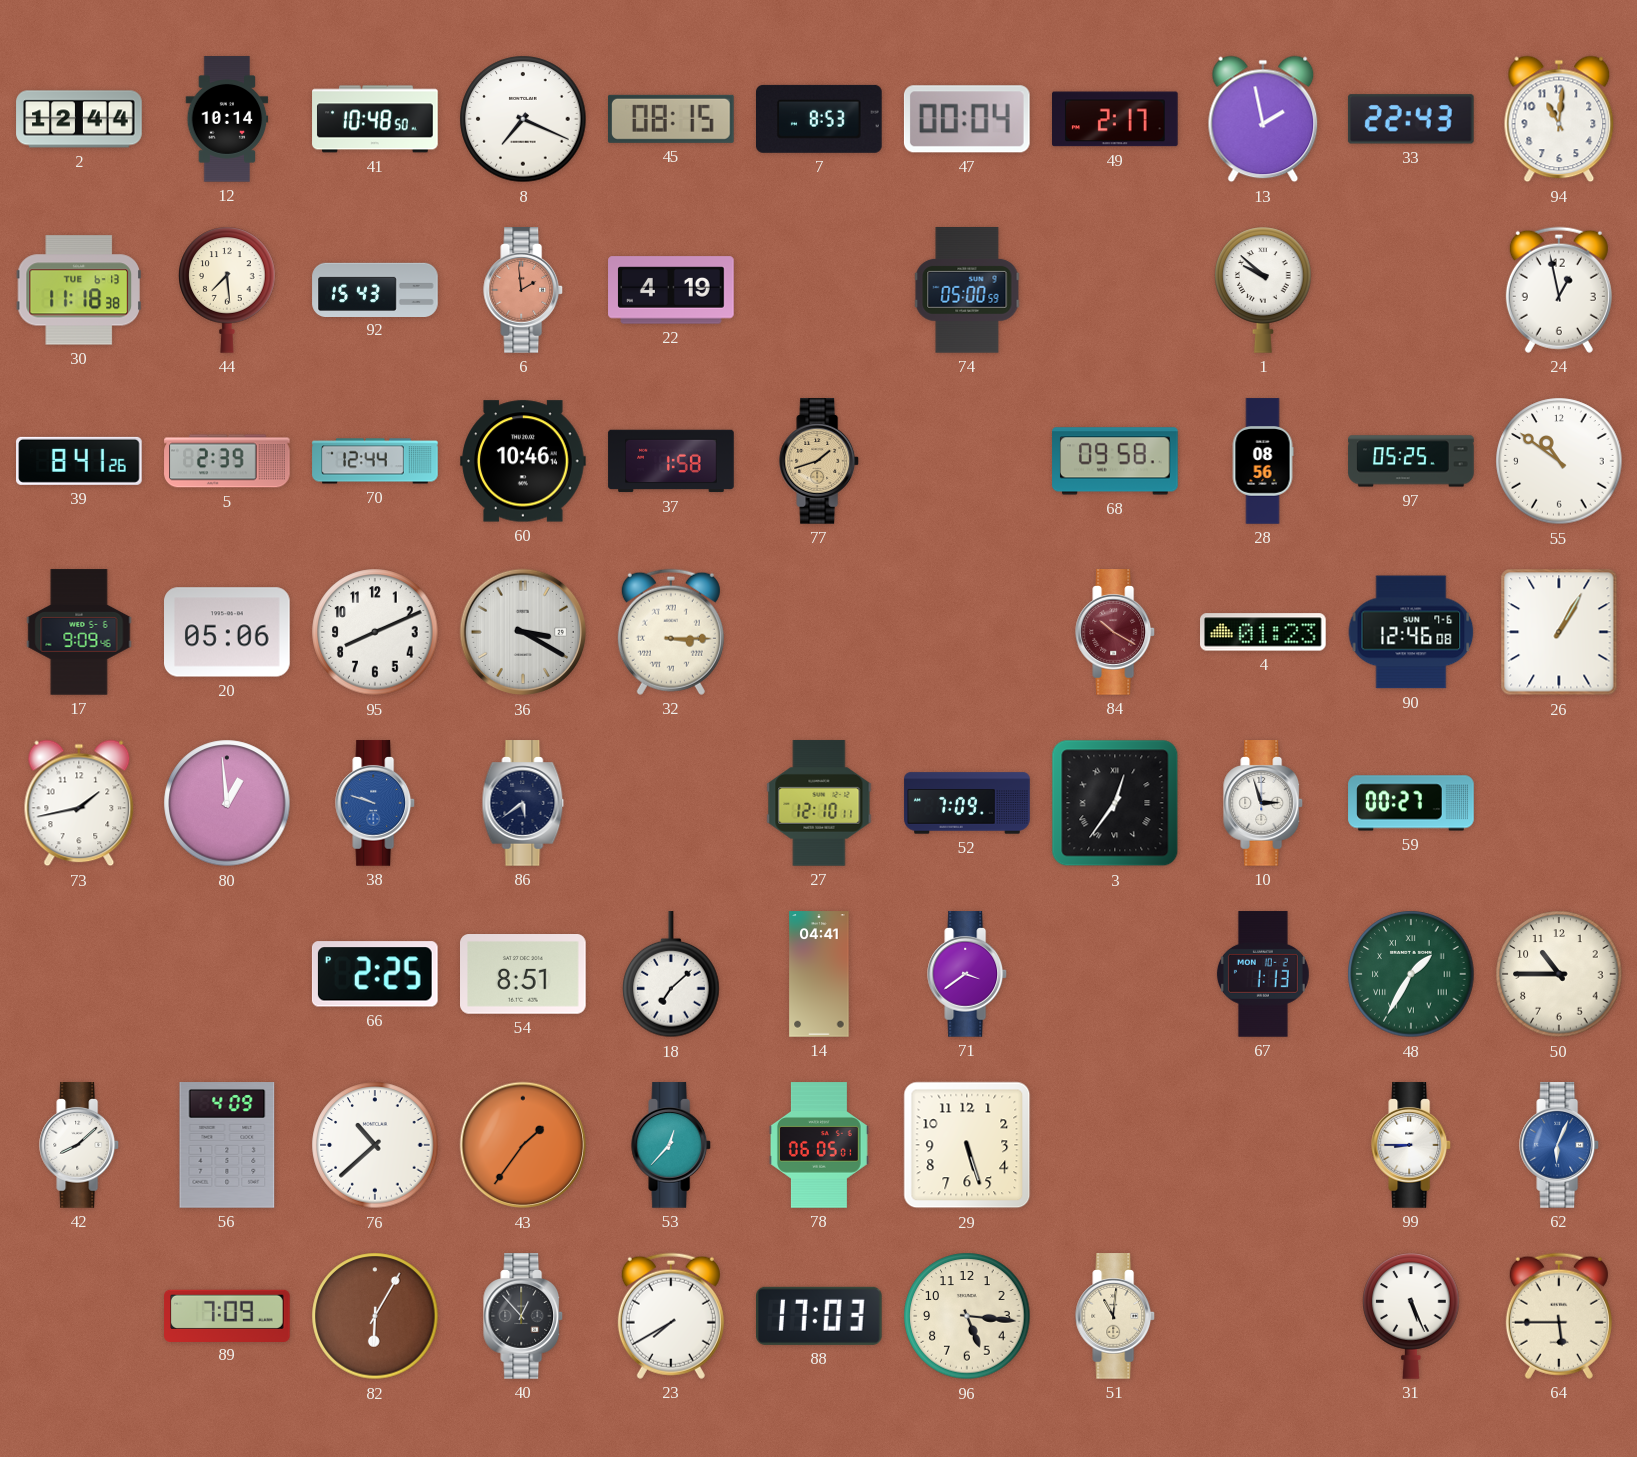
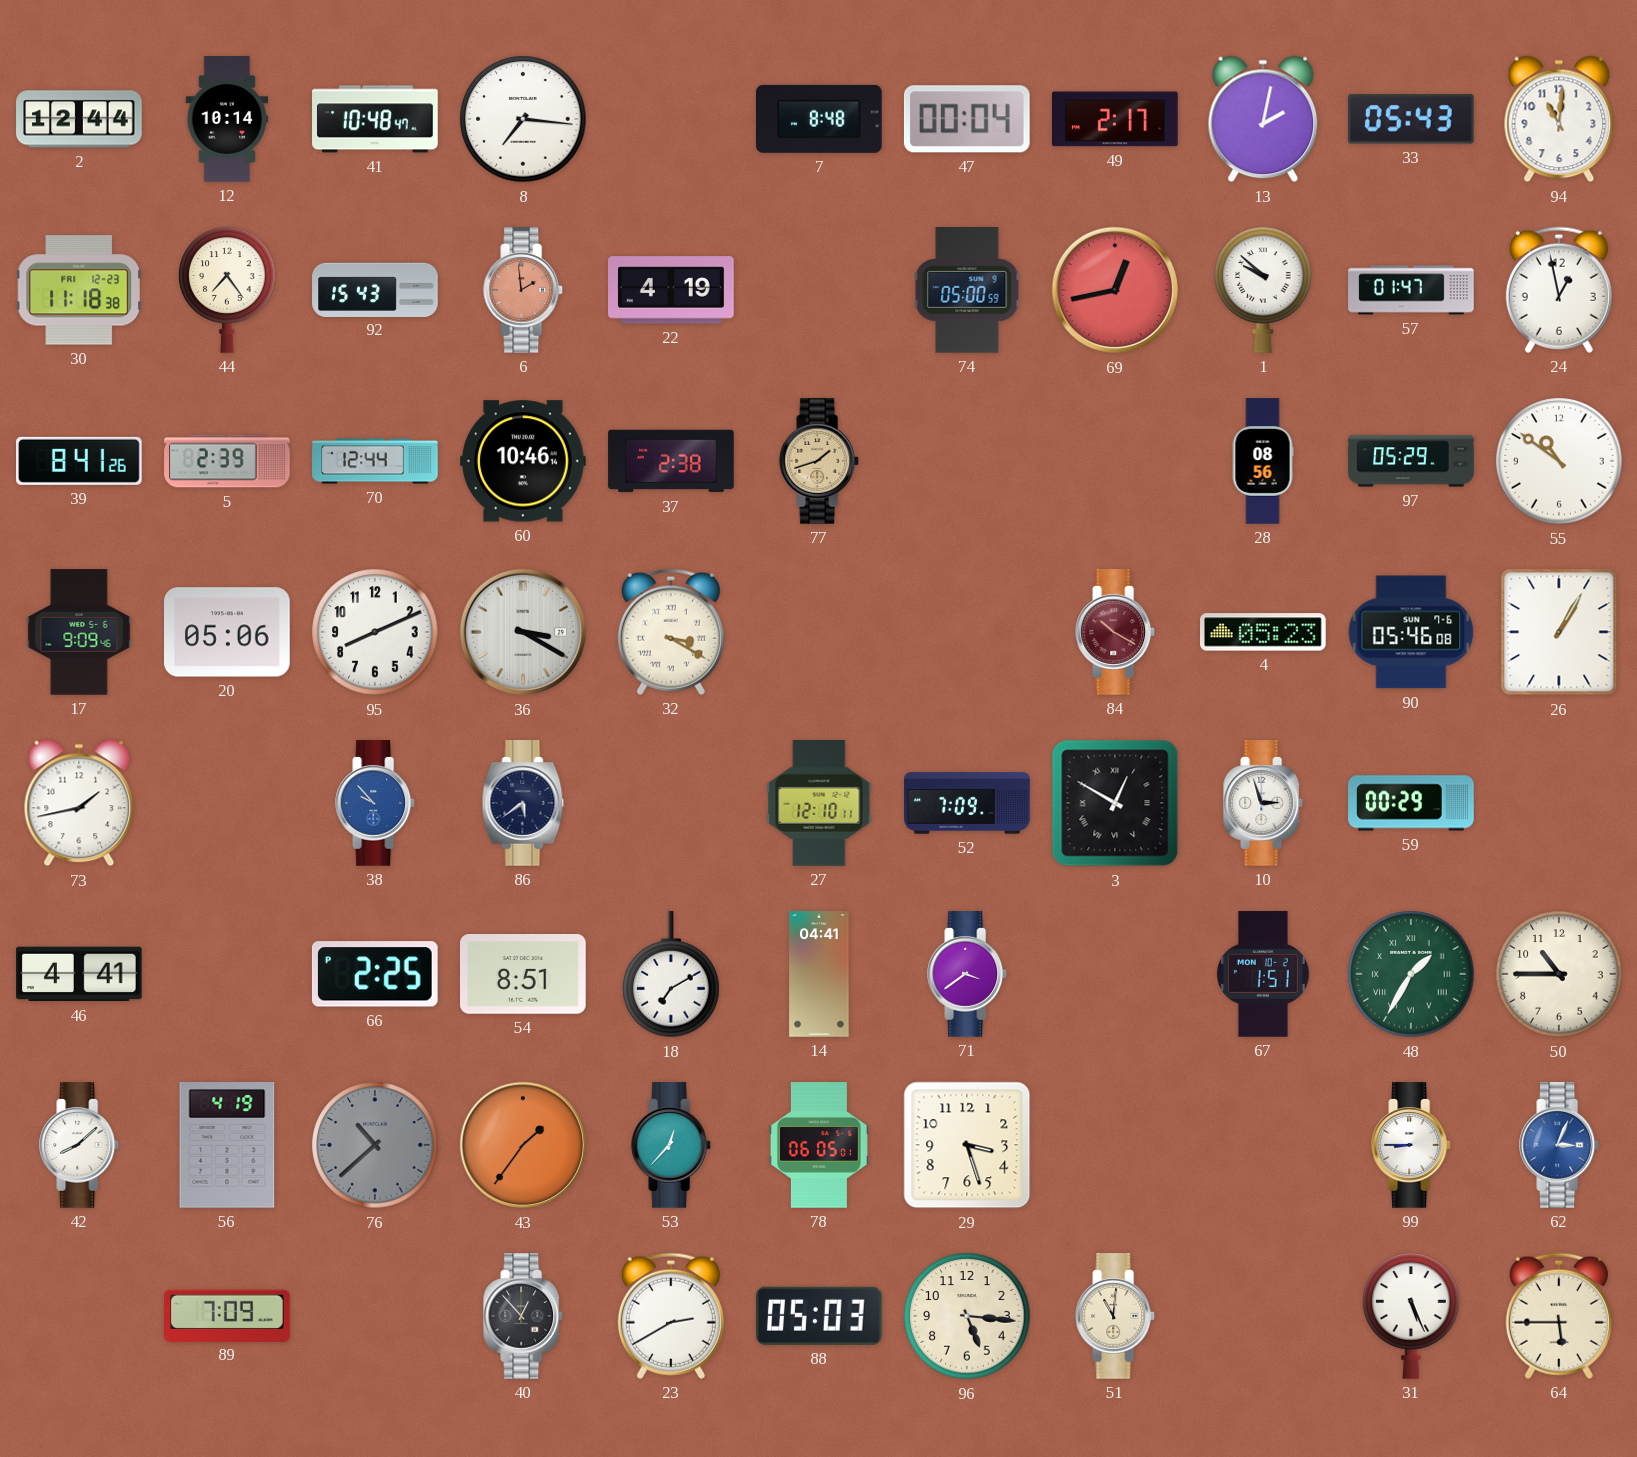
41: 10:48:50 -> 10:48:47 (375, 119)
8: 7:19 -> 7:16 (523, 119)
45: 08:15 -> none (672, 119)
7: 8:53 -> 8:48 (820, 119)
13: 1:58 -> 2:02 (1263, 119)
33: 22:43 -> 05:43 (1411, 119)
30 date: TUE 6-13 -> FRI 12-23 (78, 290)
44: 7:29 -> 7:24 (227, 290)
69: none -> 12:43 (1115, 290)
57: none -> 01:47 (1411, 290)
37: 1:58 -> 2:38 (671, 461)
68: 09:58 -> none (1115, 461)
97: 05:25 -> 05:29 (1411, 461)
32: 3:15 -> 3:20 (671, 632)
4: 01:23 -> 05:23 (1264, 632)
90: 12:46 -> 05:46 (1411, 632)
80: 12:59 -> none (227, 803)
38: 9:48 -> 9:53 (376, 803)
3: 12:36 -> 12:50 (1115, 803)
59: 00:27 -> 00:29 (1411, 803)
46: none -> 4:41 (79, 974)
18: 7:08 -> 7:10 (671, 975)
67: 1:13 -> 1:51 (1263, 974)
56: 4:09 -> 4:19 (227, 1145)
76 dial: white -> grey (375, 1145)
29: 5:27 -> 3:27 (967, 1145)
62: 6:04 -> 3:04 (1560, 1145)
82: 6:05 -> none (375, 1316)
23: 7:40 -> 2:40 (671, 1316)
88: 17:03 -> 05:03 (820, 1316)
